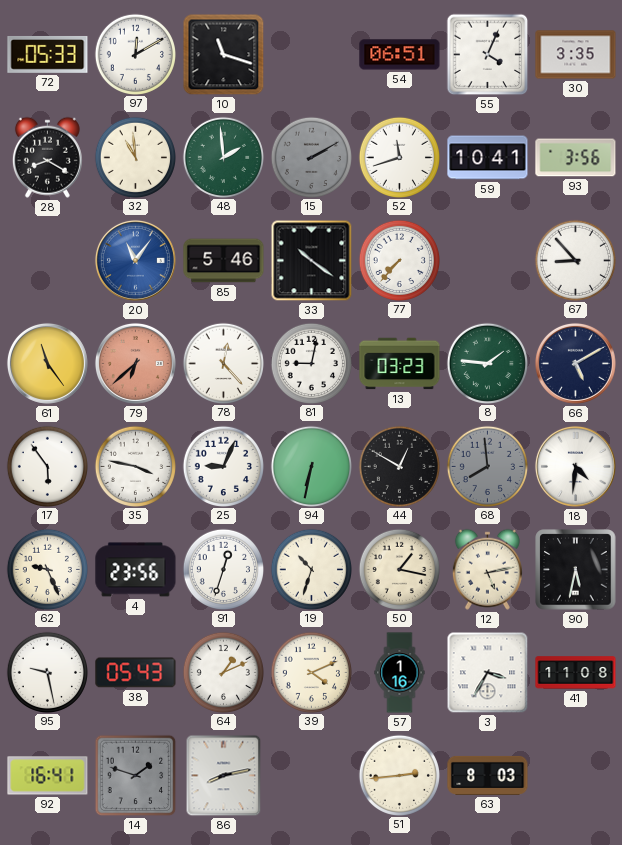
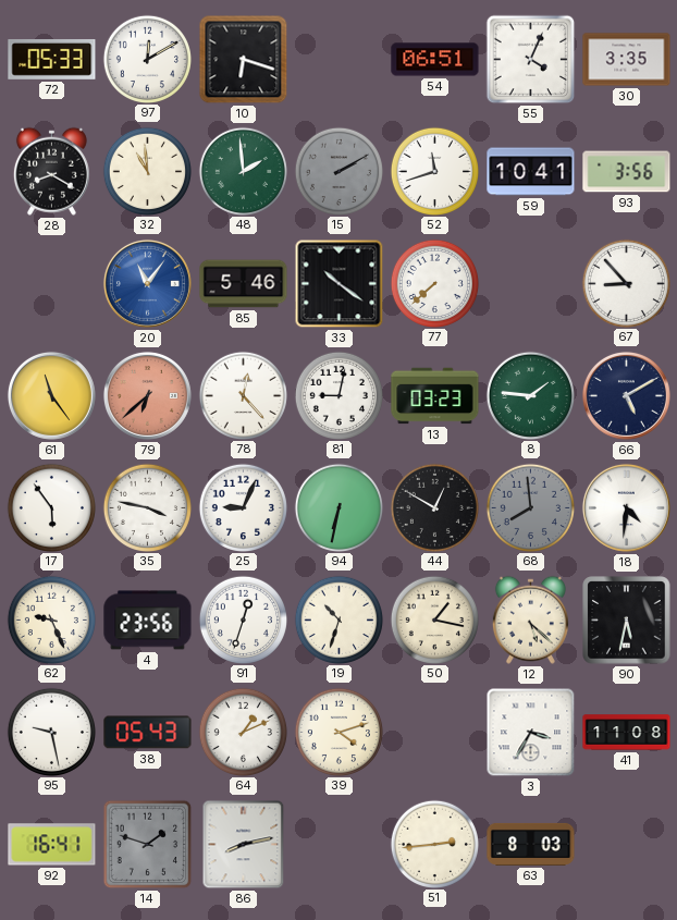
10: 11:18 -> 6:18 (244, 60)
77: 7:37 -> 7:38 (434, 283)
12: 5:13 -> 5:22 (530, 620)
39: 4:11 -> 4:12 (338, 732)
57: 1:16 -> none (400, 673)
